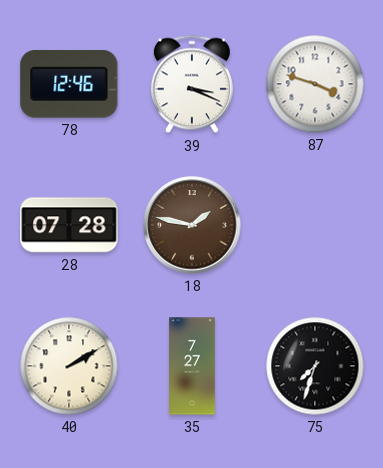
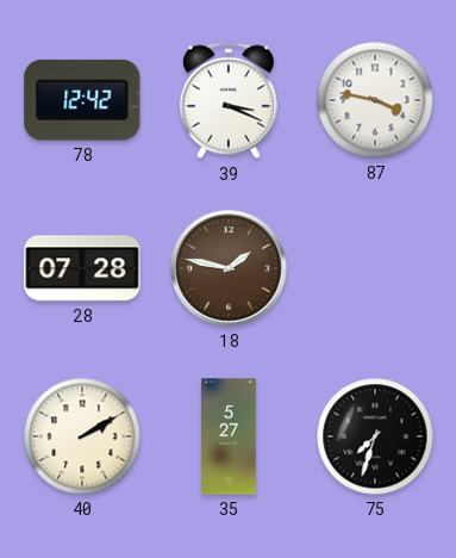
78: 12:46 -> 12:42 (82, 100)
87: 3:48 -> 3:47 (375, 100)
35: 7:27 -> 5:27 (229, 436)
